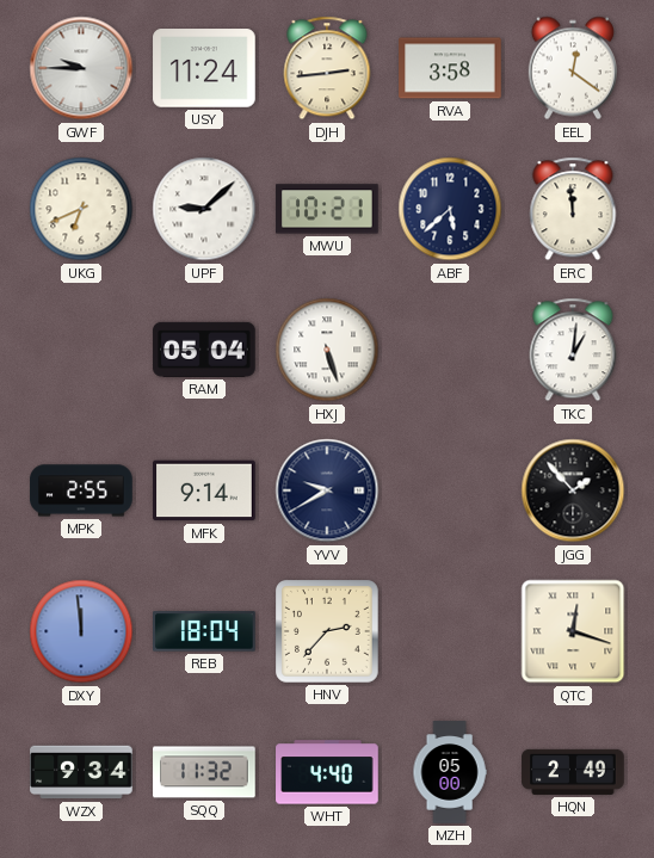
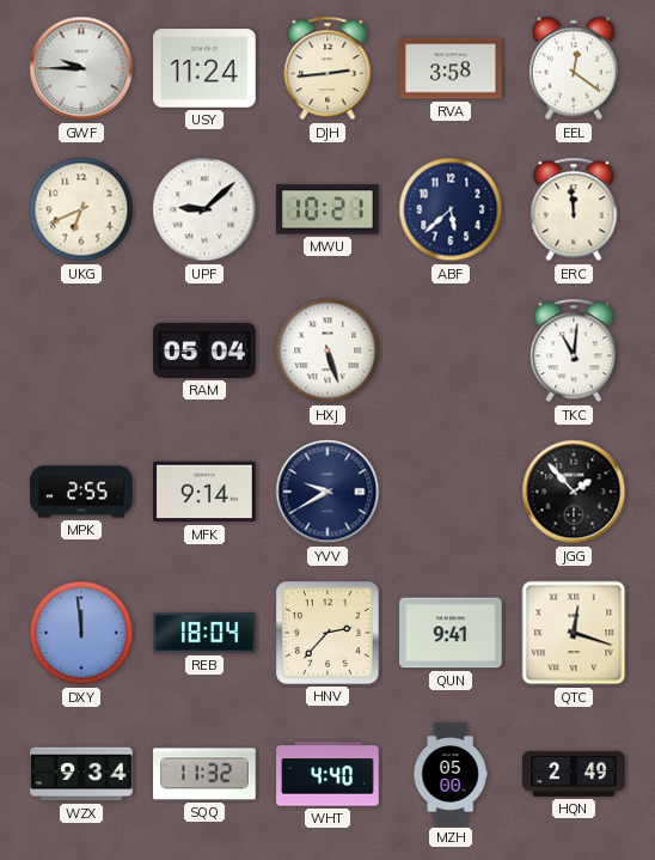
TKC: 1:01 -> 11:01 (574, 350)
QUN: none -> 9:41 (451, 633)
